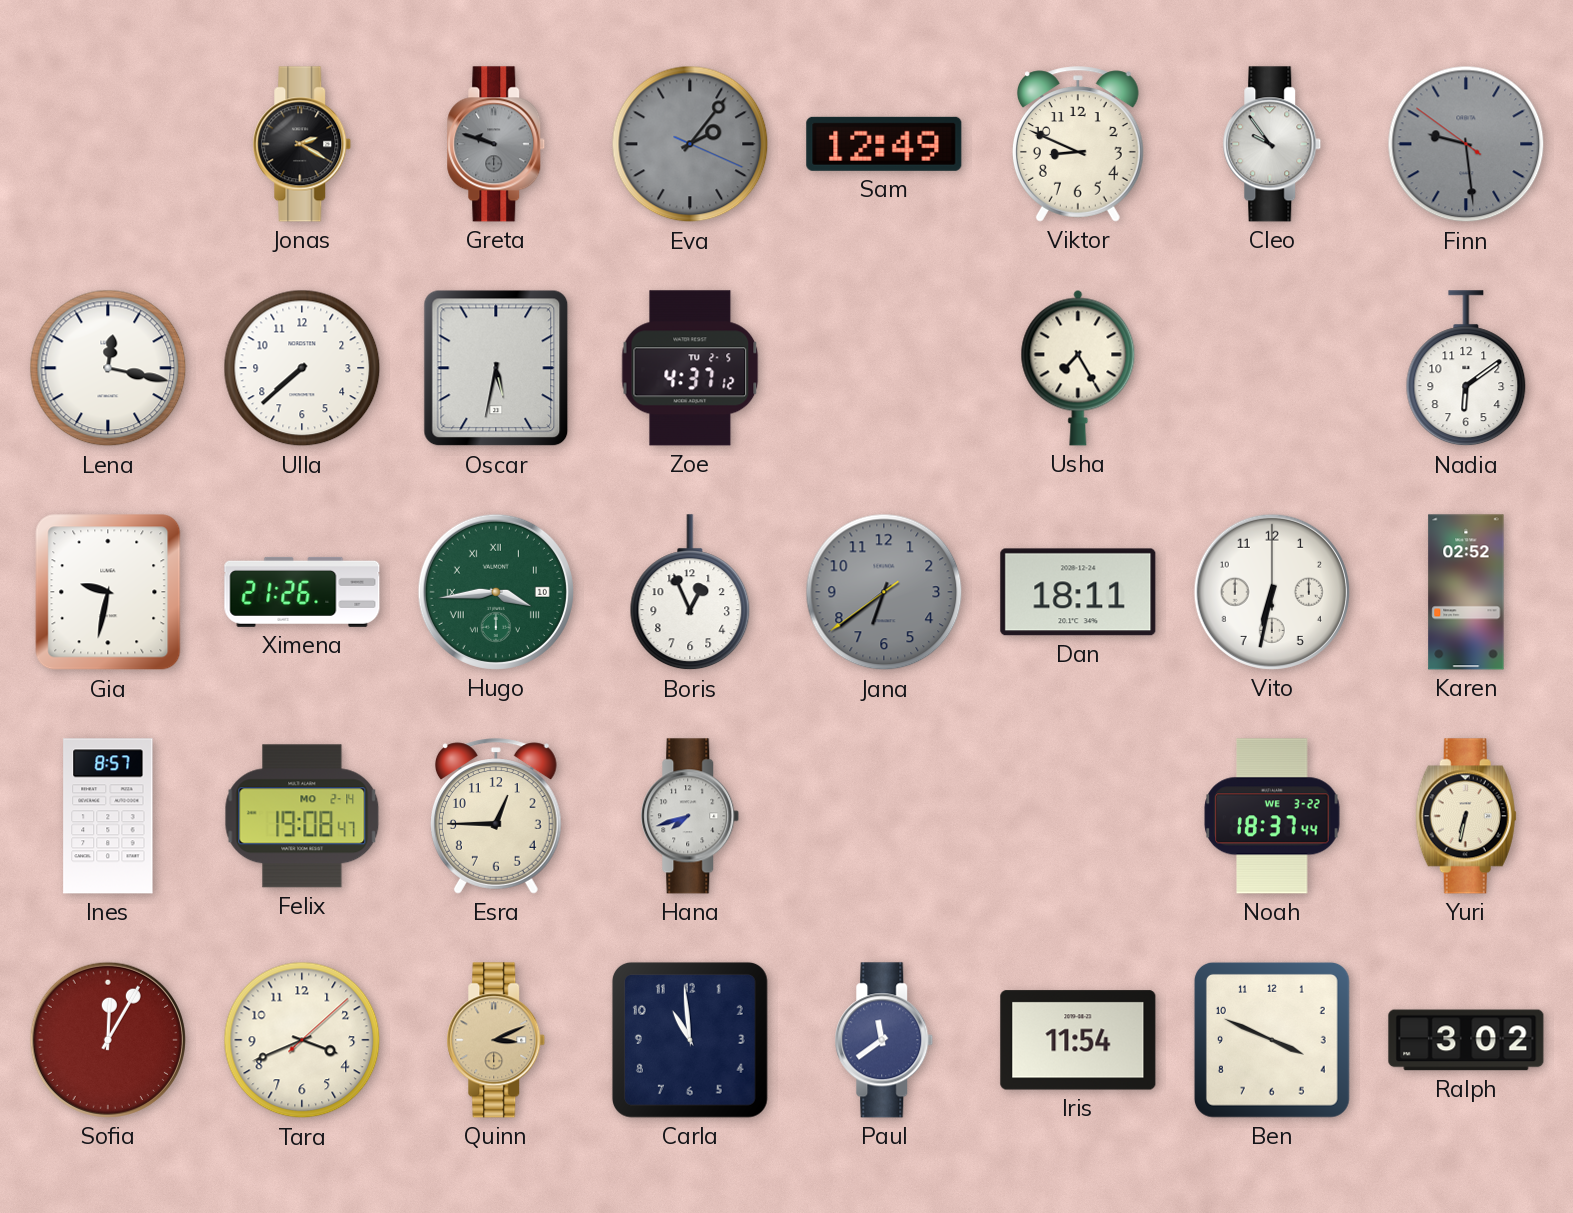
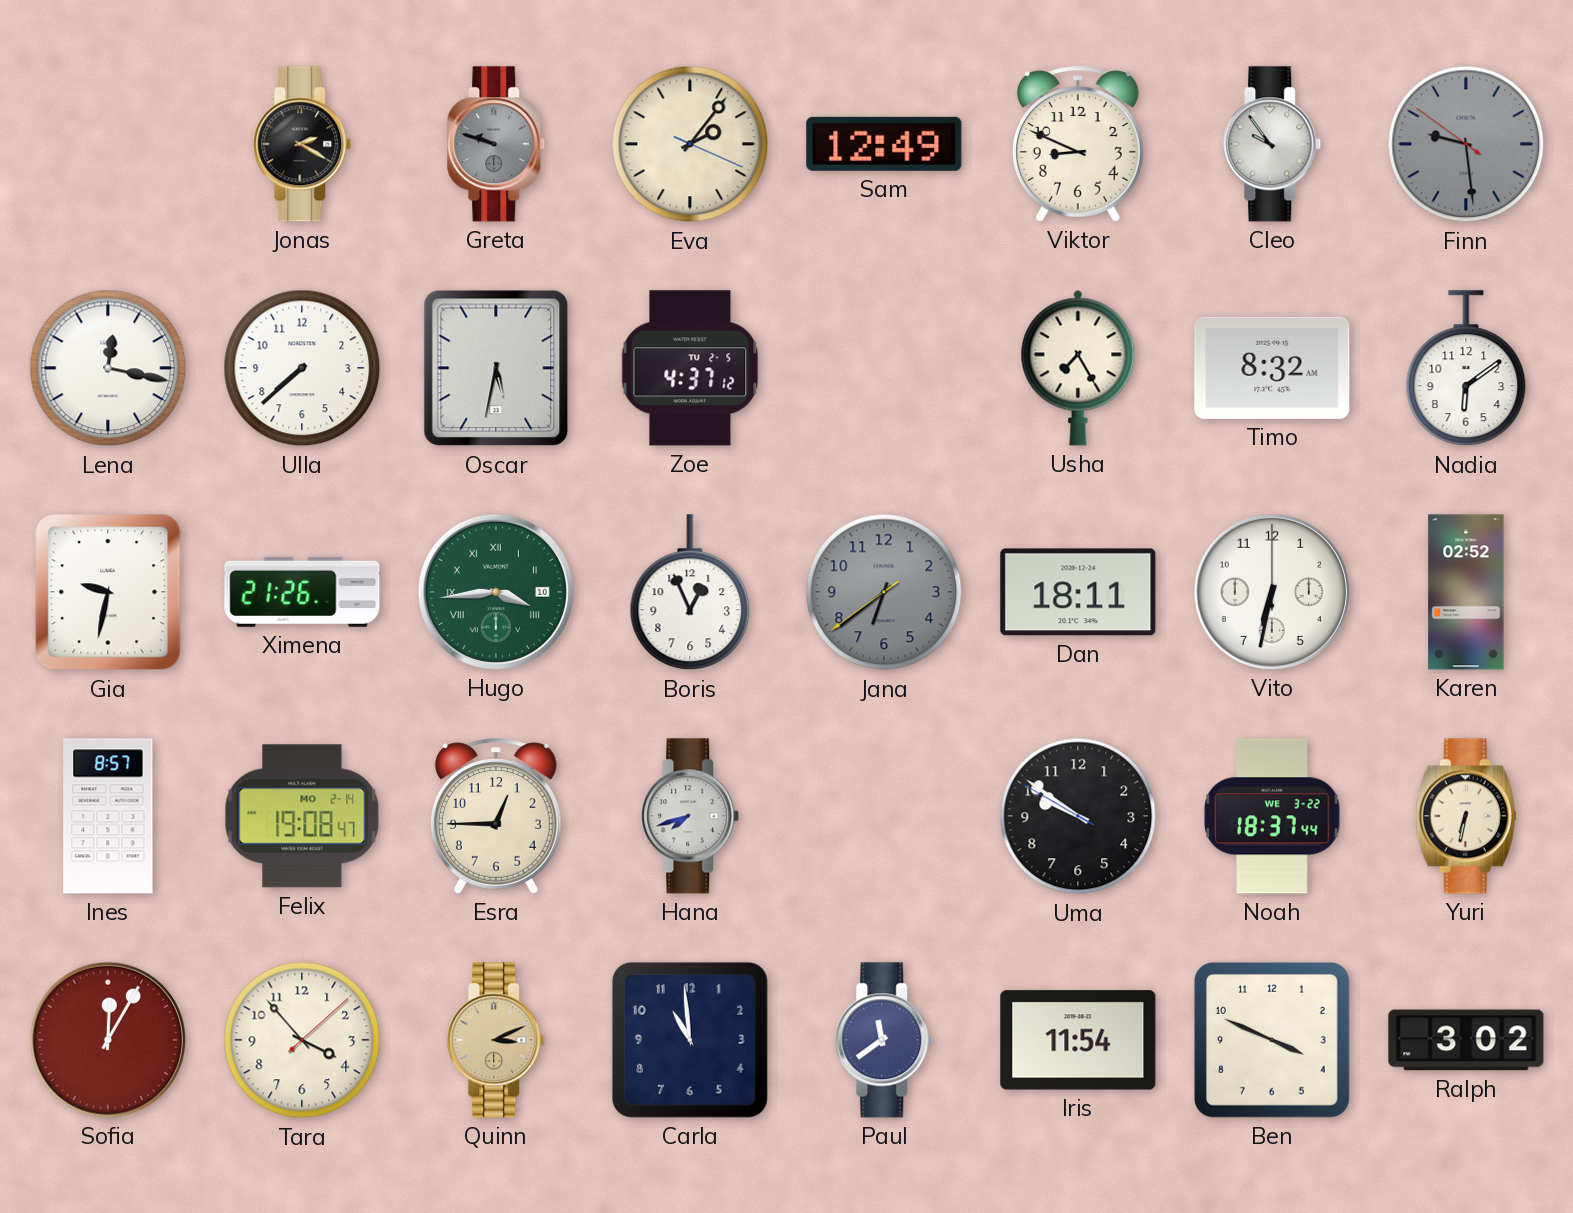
Eva dial: grey -> cream (690, 144)
Timo: none -> 8:32 (1272, 368)
Uma: none -> 9:50 (1078, 816)
Tara: 3:41 -> 3:53 (302, 1040)
